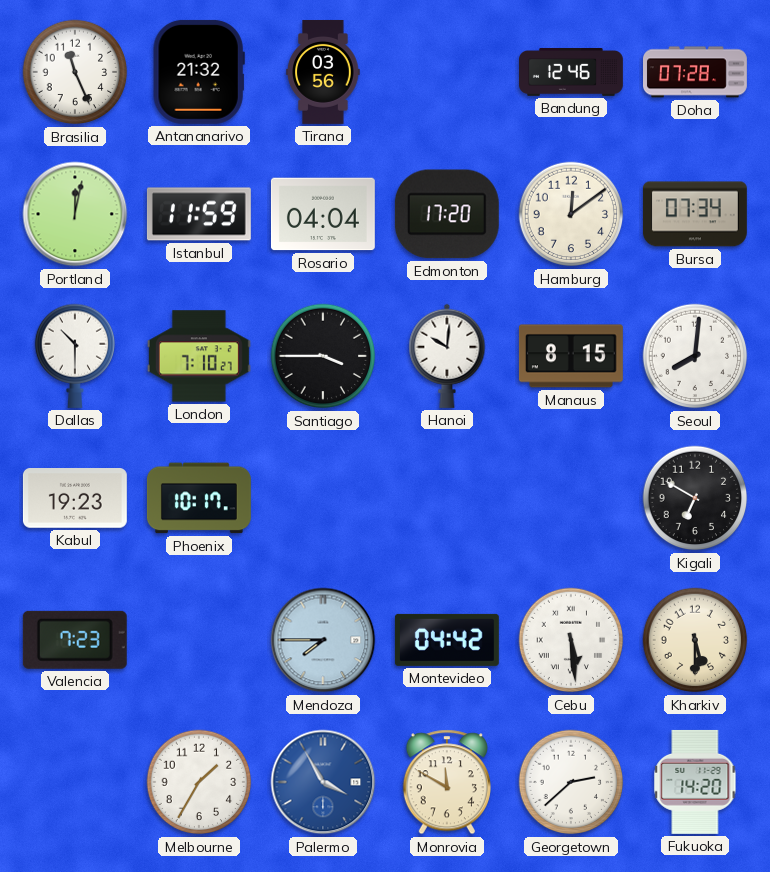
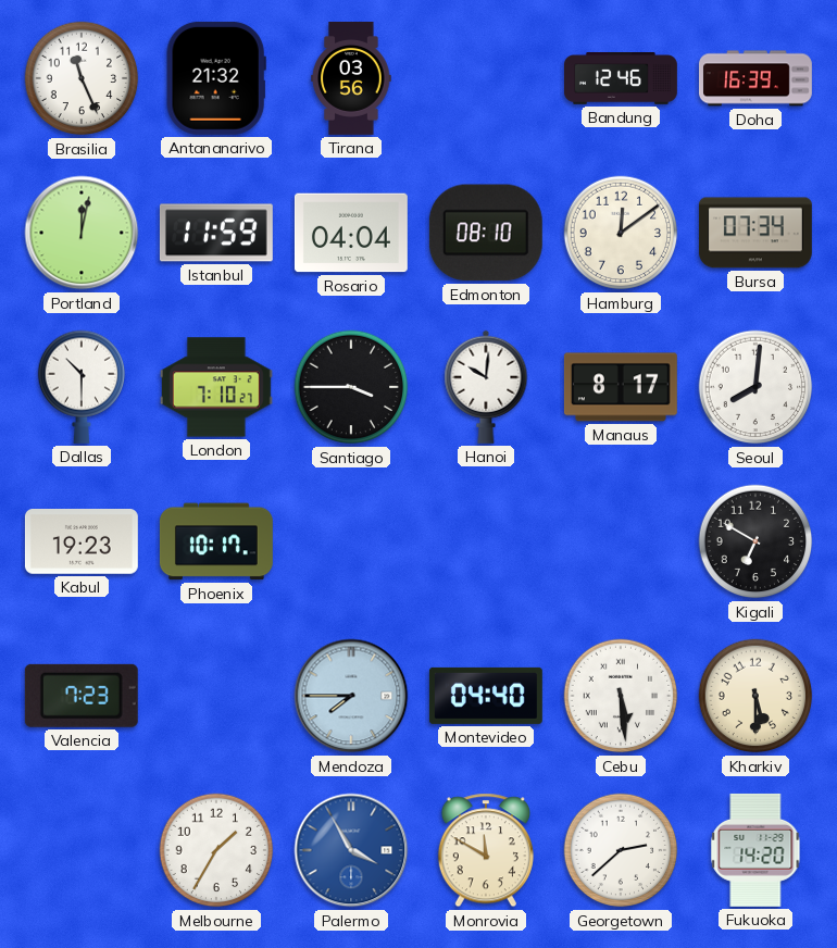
Doha: 07:28 -> 16:39 (757, 78)
Edmonton: 17:20 -> 08:10 (486, 233)
Manaus: 8:15 -> 8:17 (621, 387)
Montevideo: 04:42 -> 04:40 (486, 696)
